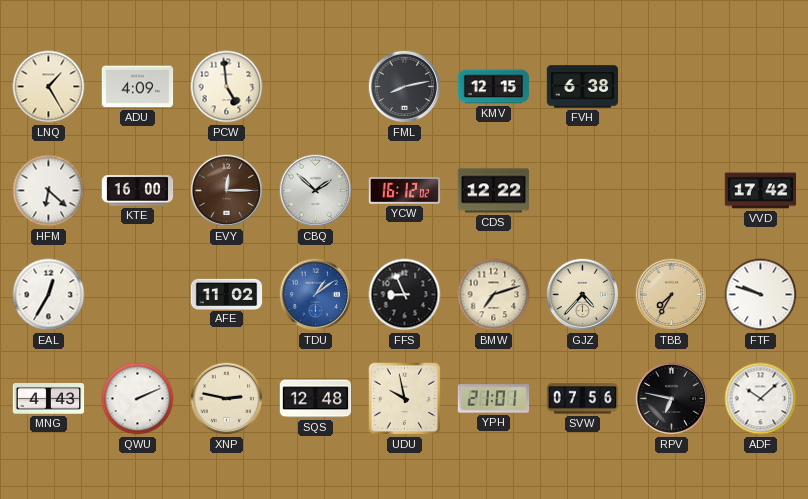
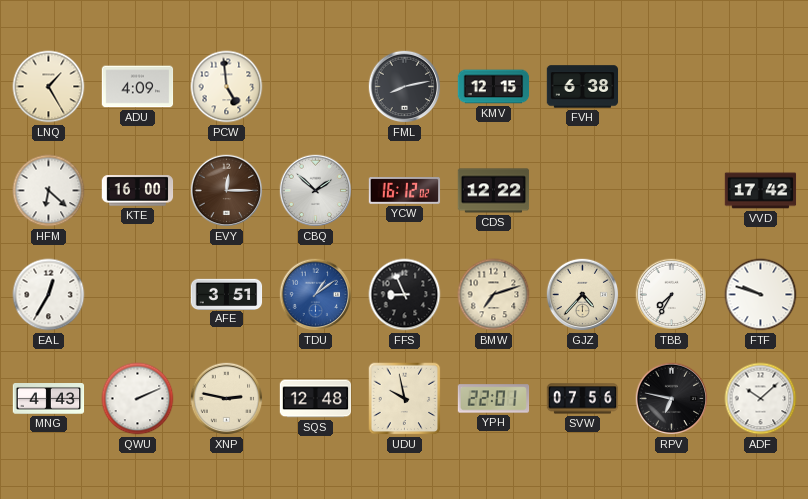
AFE: 11:02 -> 3:51 (227, 294)
TBB dial: champagne -> white (672, 295)
YPH: 21:01 -> 22:01 (494, 399)
